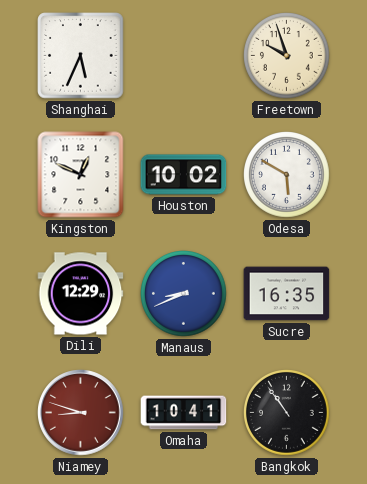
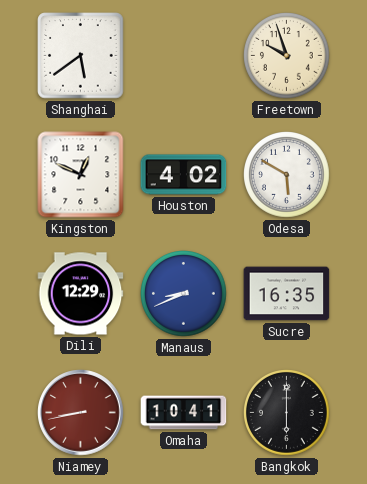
Shanghai: 5:34 -> 5:39 (81, 56)
Houston: 10:02 -> 4:02 (184, 175)
Niamey: 8:48 -> 8:43 (81, 413)
Bangkok: 10:54 -> 6:00 (287, 413)
